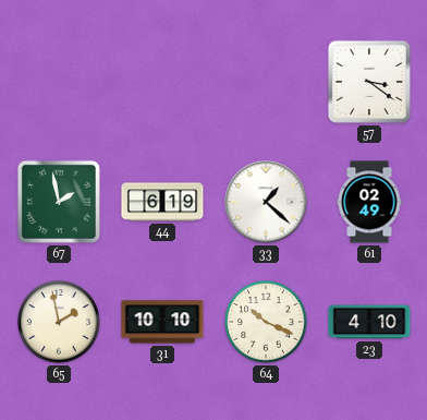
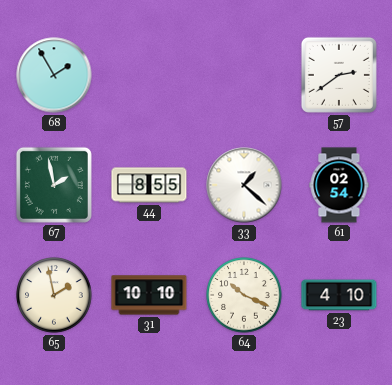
68: none -> 1:55 (54, 75)
57: 3:21 -> 2:39 (339, 75)
44: 6:19 -> 8:55 (149, 185)
61: 02:49 -> 02:54 (339, 185)
